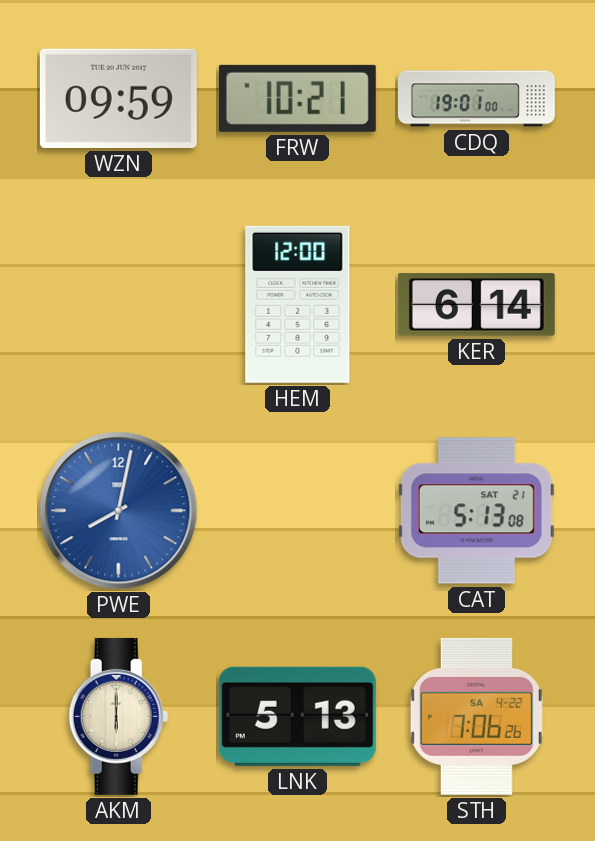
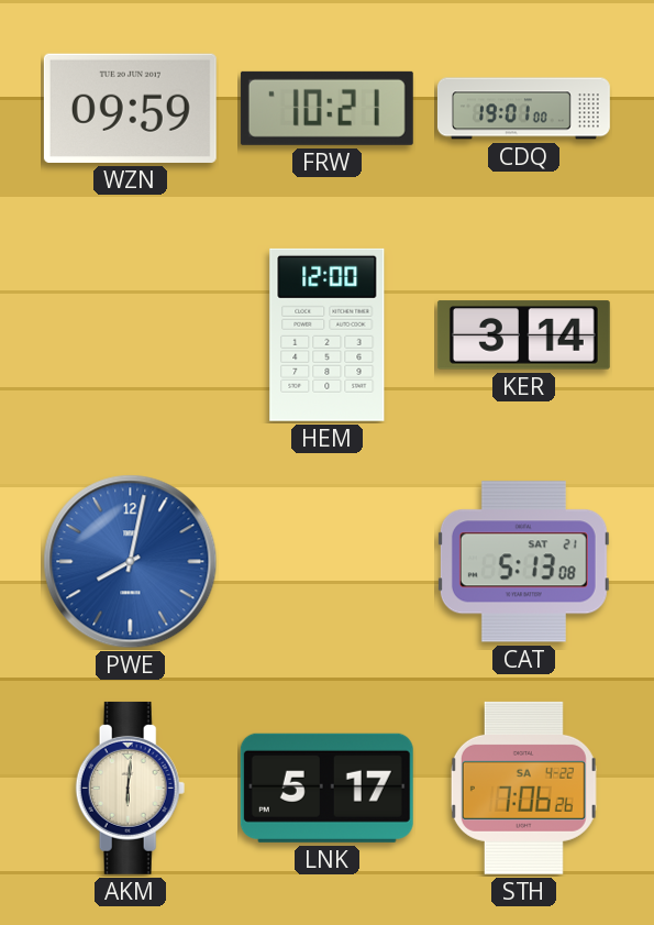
KER: 6:14 -> 3:14 (523, 335)
AKM: 6:00 -> 6:01 (131, 788)
LNK: 5:13 -> 5:17 (326, 788)
